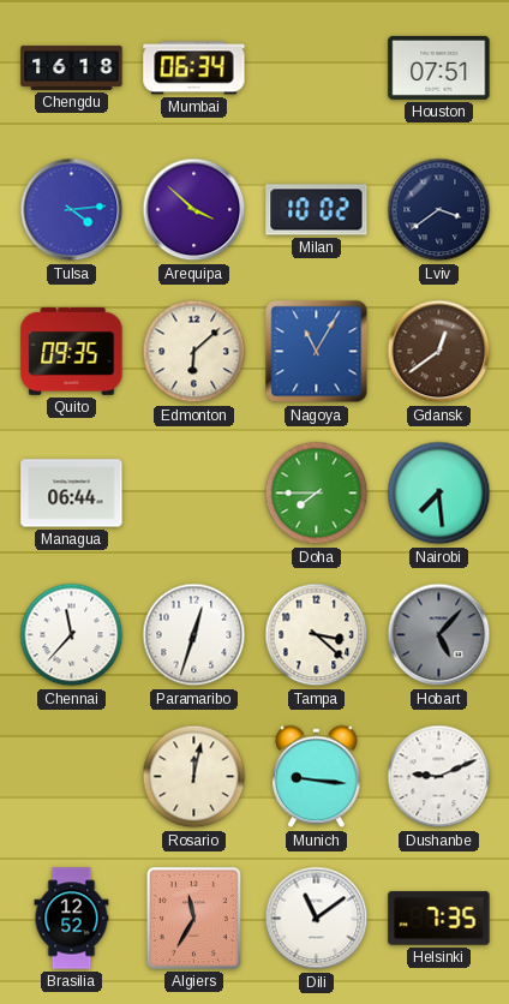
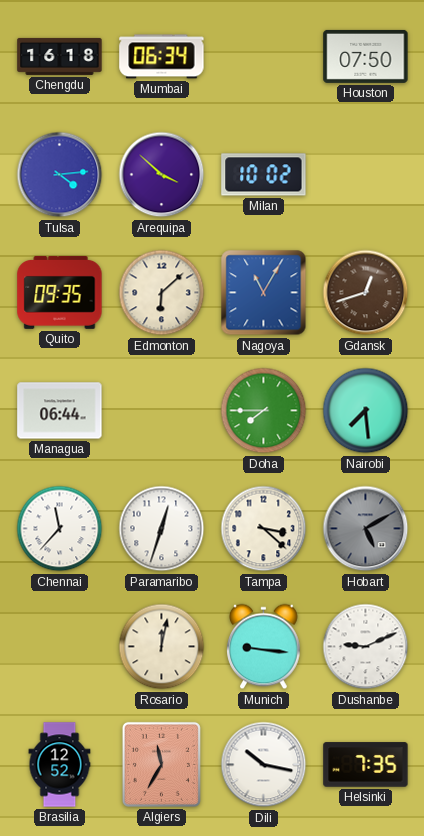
Houston: 07:51 -> 07:50 (366, 56)
Lviv: 3:39 -> none (439, 210)
Gdansk: 12:39 -> 12:42 (366, 293)
Hobart: 5:07 -> 5:10 (366, 529)
Dili: 11:09 -> 10:17 (264, 765)
